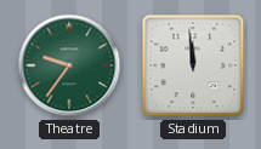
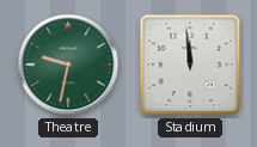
Theatre: 9:36 -> 9:32 (68, 65)
